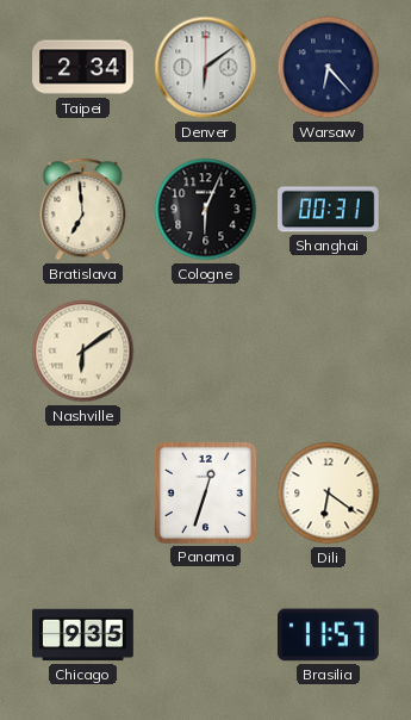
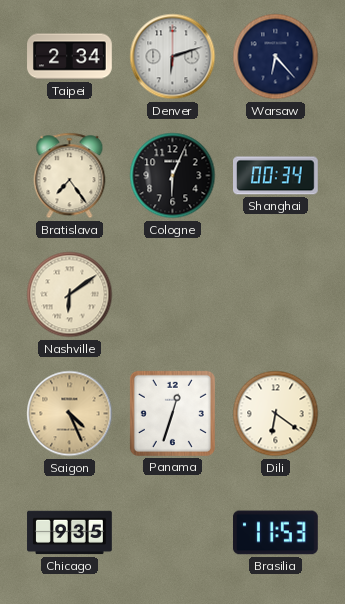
Denver: 6:09 -> 6:12 (173, 57)
Bratislava: 6:59 -> 7:24 (70, 176)
Shanghai: 00:31 -> 00:34 (276, 176)
Saigon: none -> 4:26 (70, 414)
Brasilia: 11:57 -> 11:53 (276, 533)
